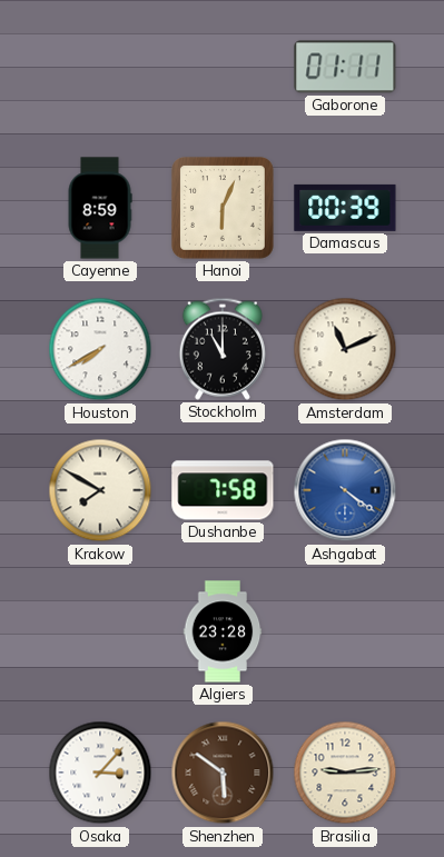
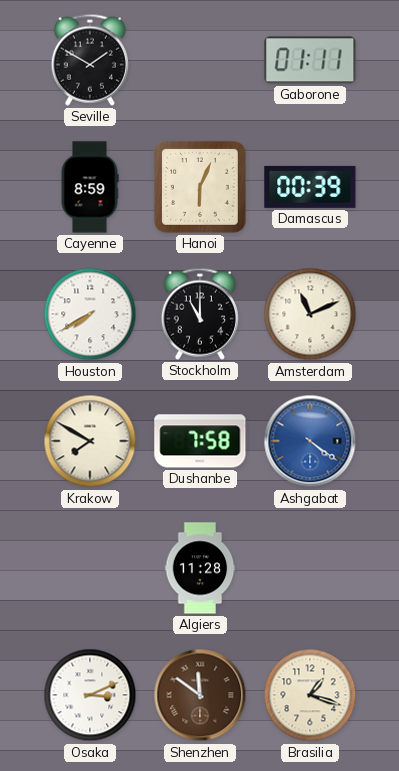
Seville: none -> 1:50 (90, 60)
Algiers: 23:28 -> 11:28 (200, 568)
Osaka: 3:07 -> 3:11 (90, 695)
Shenzhen: 5:51 -> 11:51 (200, 695)
Brasilia: 9:14 -> 1:18 (310, 695)
